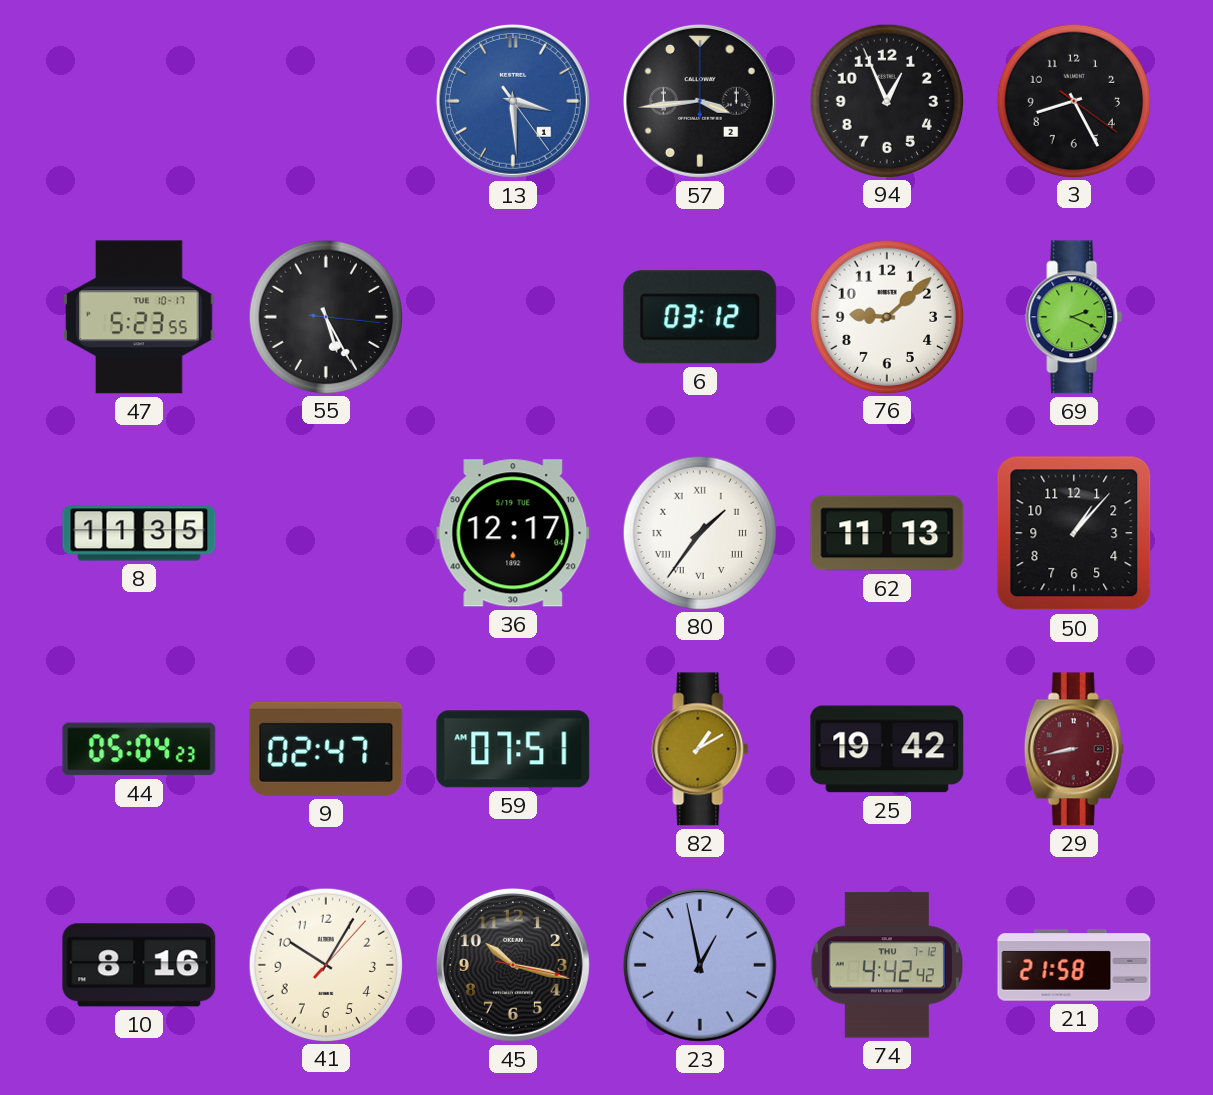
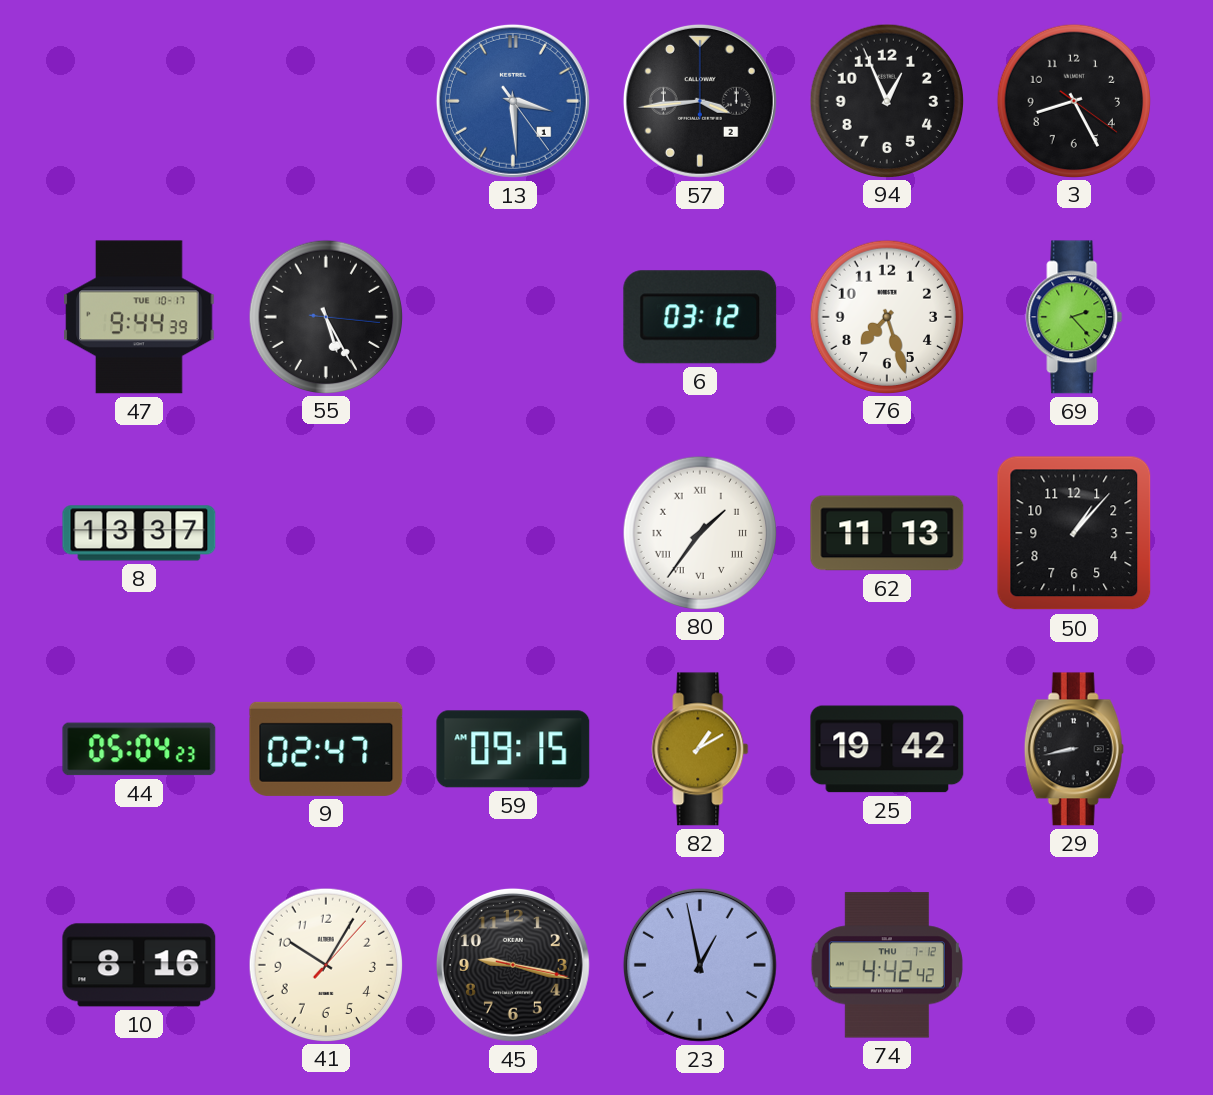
47: 5:23 -> 9:44 (139, 317)
76: 9:08 -> 7:27 (886, 316)
69: 2:19 -> 2:23 (1074, 317)
8: 11:35 -> 13:37 (139, 533)
36: 12:17 -> none (513, 533)
59: 07:51 -> 09:15 (513, 749)
29 dial: burgundy -> black (1074, 749)
45: 10:17 -> 9:17 (513, 965)
21: 21:58 -> none (1074, 965)
